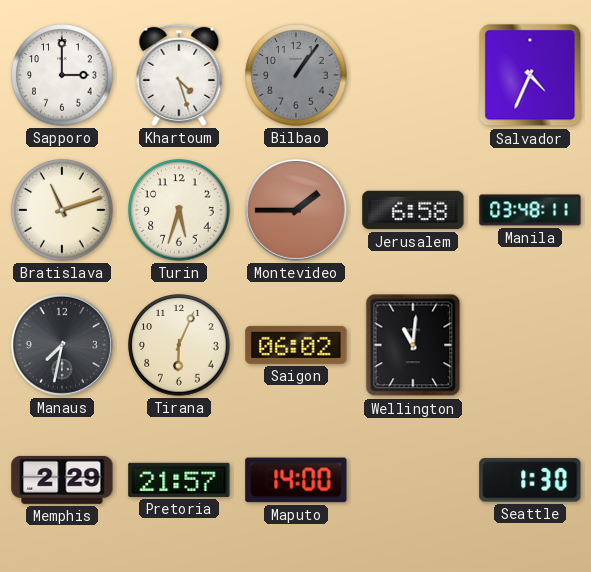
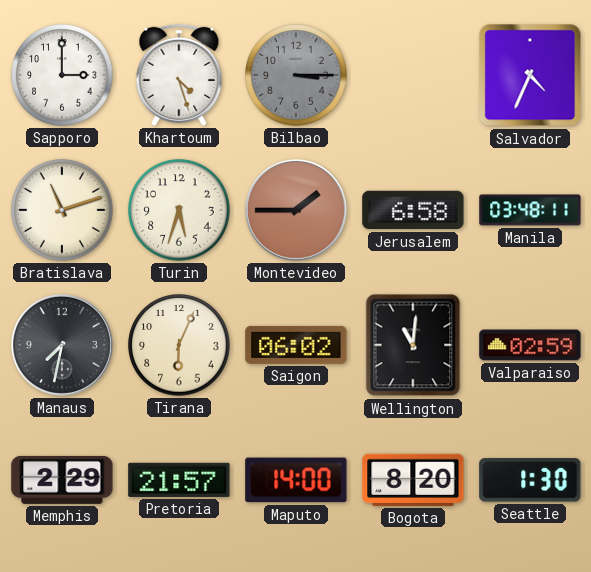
Bilbao: 1:06 -> 3:15 (296, 75)
Valparaiso: none -> 02:59 (530, 345)
Bogota: none -> 8:20 (413, 480)
